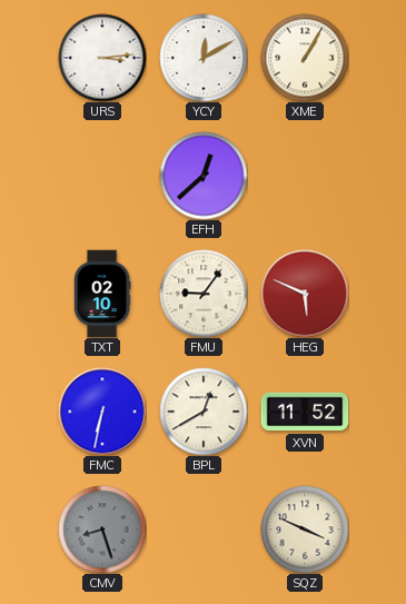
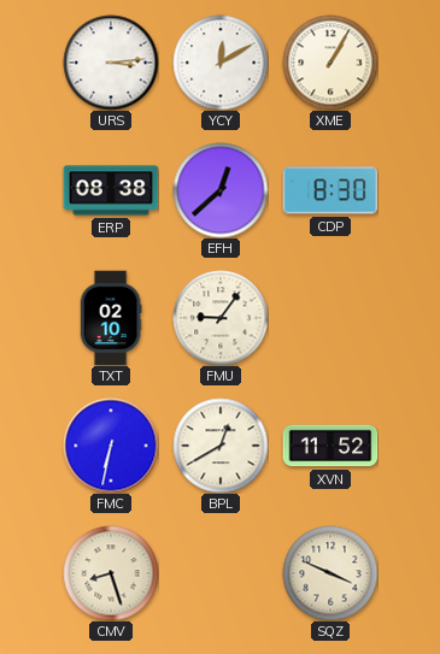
ERP: none -> 08:38 (111, 190)
CDP: none -> 8:30 (330, 190)
HEG: 5:49 -> none (305, 294)
CMV dial: grey -> cream (111, 573)
